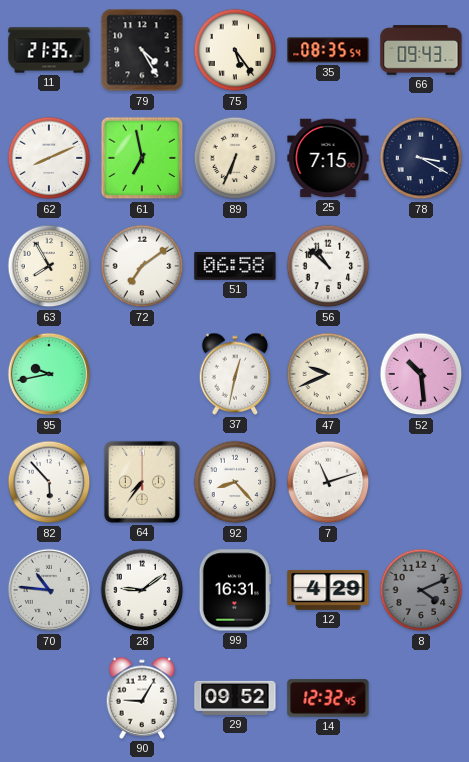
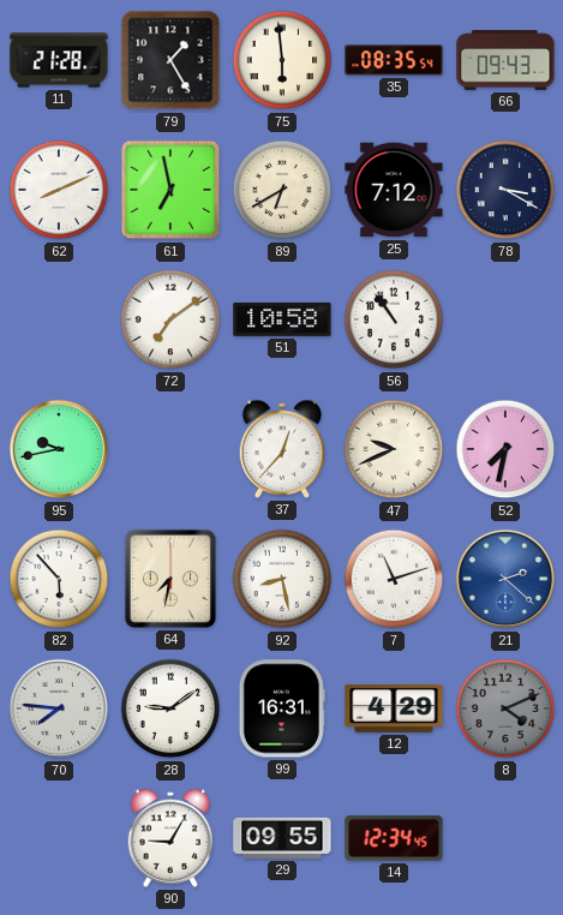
11: 21:35 -> 21:28 (59, 60)
79: 4:25 -> 1:25 (170, 60)
75: 5:24 -> 5:59 (282, 60)
89: 6:34 -> 6:40 (282, 190)
25: 7:15 -> 7:12 (394, 190)
63: 7:55 -> none (49, 266)
51: 06:58 -> 10:58 (282, 319)
56: 10:52 -> 10:54 (394, 319)
37: 12:32 -> 12:37 (282, 449)
52: 10:29 -> 7:32 (505, 449)
64: 7:36 -> 7:32 (170, 579)
92: 8:23 -> 8:28 (282, 579)
21: none -> 2:22 (505, 579)
70: 10:46 -> 7:46 (59, 708)
29: 09:52 -> 09:55 (282, 838)
14: 12:32 -> 12:34 (394, 838)
